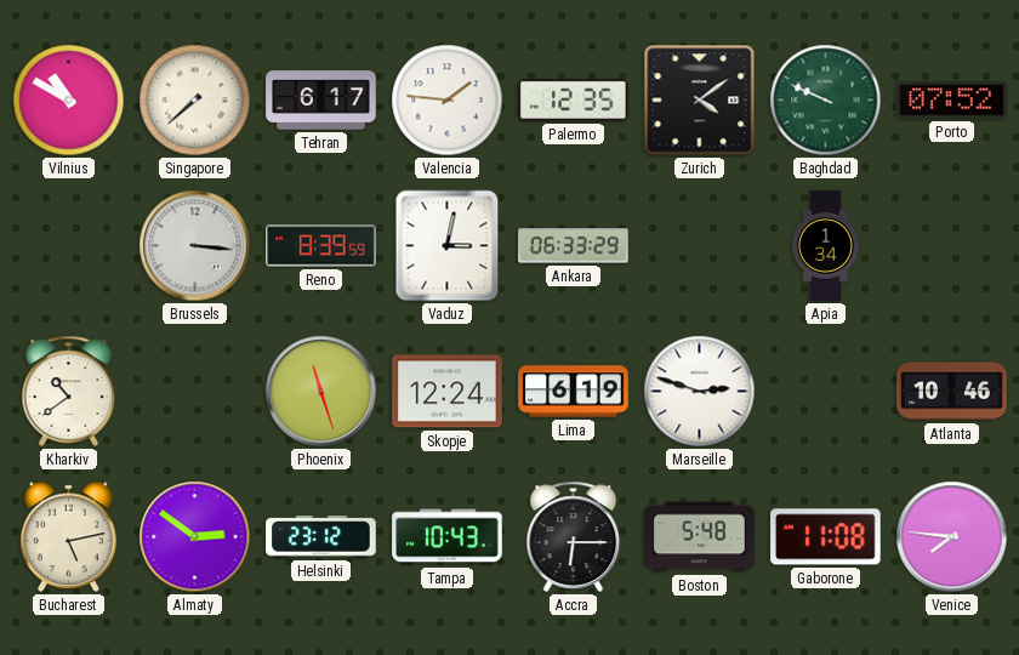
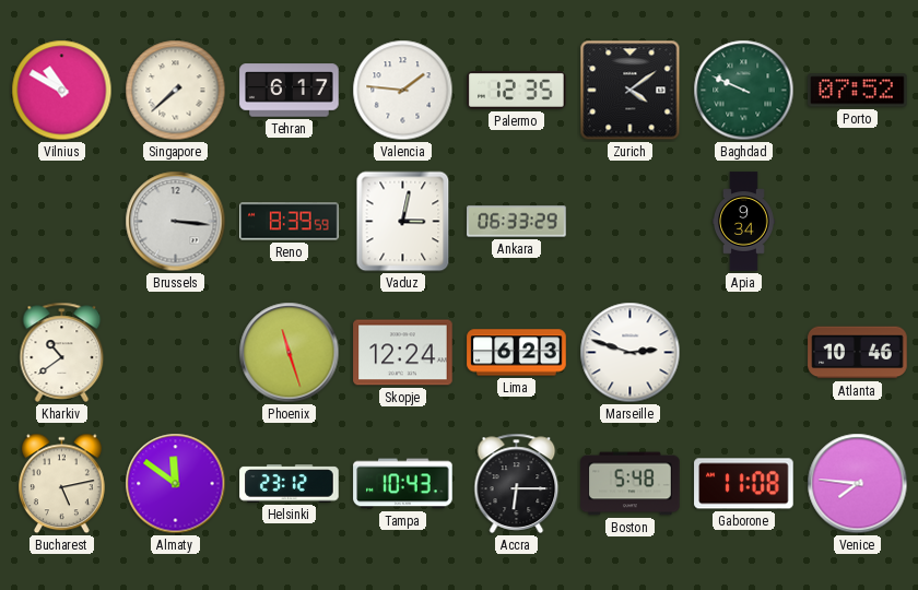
Apia: 1:34 -> 9:34 (744, 222)
Lima: 6:19 -> 6:23 (517, 353)
Almaty: 2:51 -> 11:51 (176, 484)
